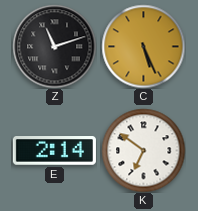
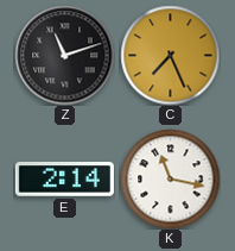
C: 5:26 -> 7:26 (170, 55)
K: 6:51 -> 11:17 (170, 178)
